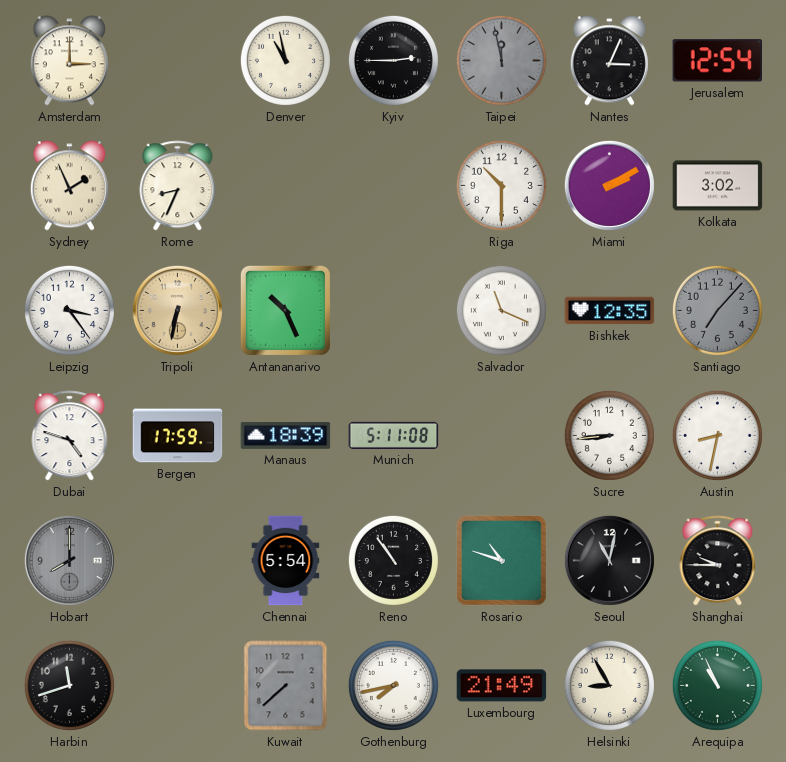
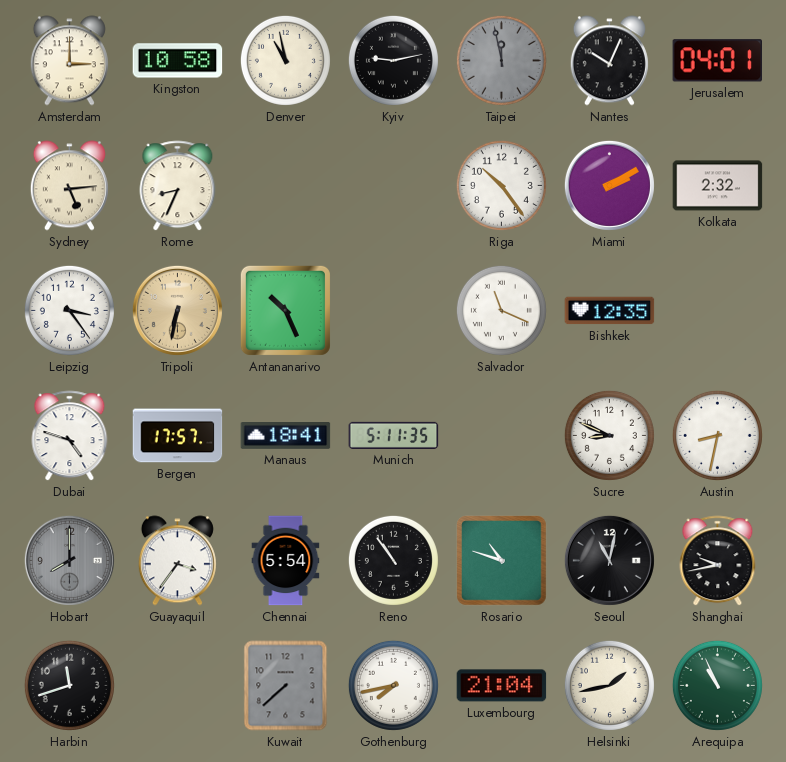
Kingston: none -> 10:58 (178, 61)
Kyiv: 2:45 -> 9:13 (393, 60)
Nantes: 3:04 -> 10:04 (609, 61)
Jerusalem: 12:54 -> 04:01 (718, 61)
Sydney: 1:56 -> 5:14 (69, 186)
Riga: 10:30 -> 10:24 (501, 185)
Kolkata: 3:02 -> 2:32 (718, 186)
Santiago: 7:07 -> none (717, 310)
Bergen: 17:59 -> 17:57 (178, 436)
Manaus: 18:39 -> 18:41 (286, 436)
Munich: 5:11:08 -> 5:11:35 (394, 435)
Sucre: 8:44 -> 8:49 (609, 435)
Guayaquil: none -> 3:36 (177, 561)
Shanghai: 9:45 -> 9:43 (718, 561)
Luxembourg: 21:49 -> 21:04 (502, 686)
Helsinki: 8:55 -> 1:43 (609, 685)
